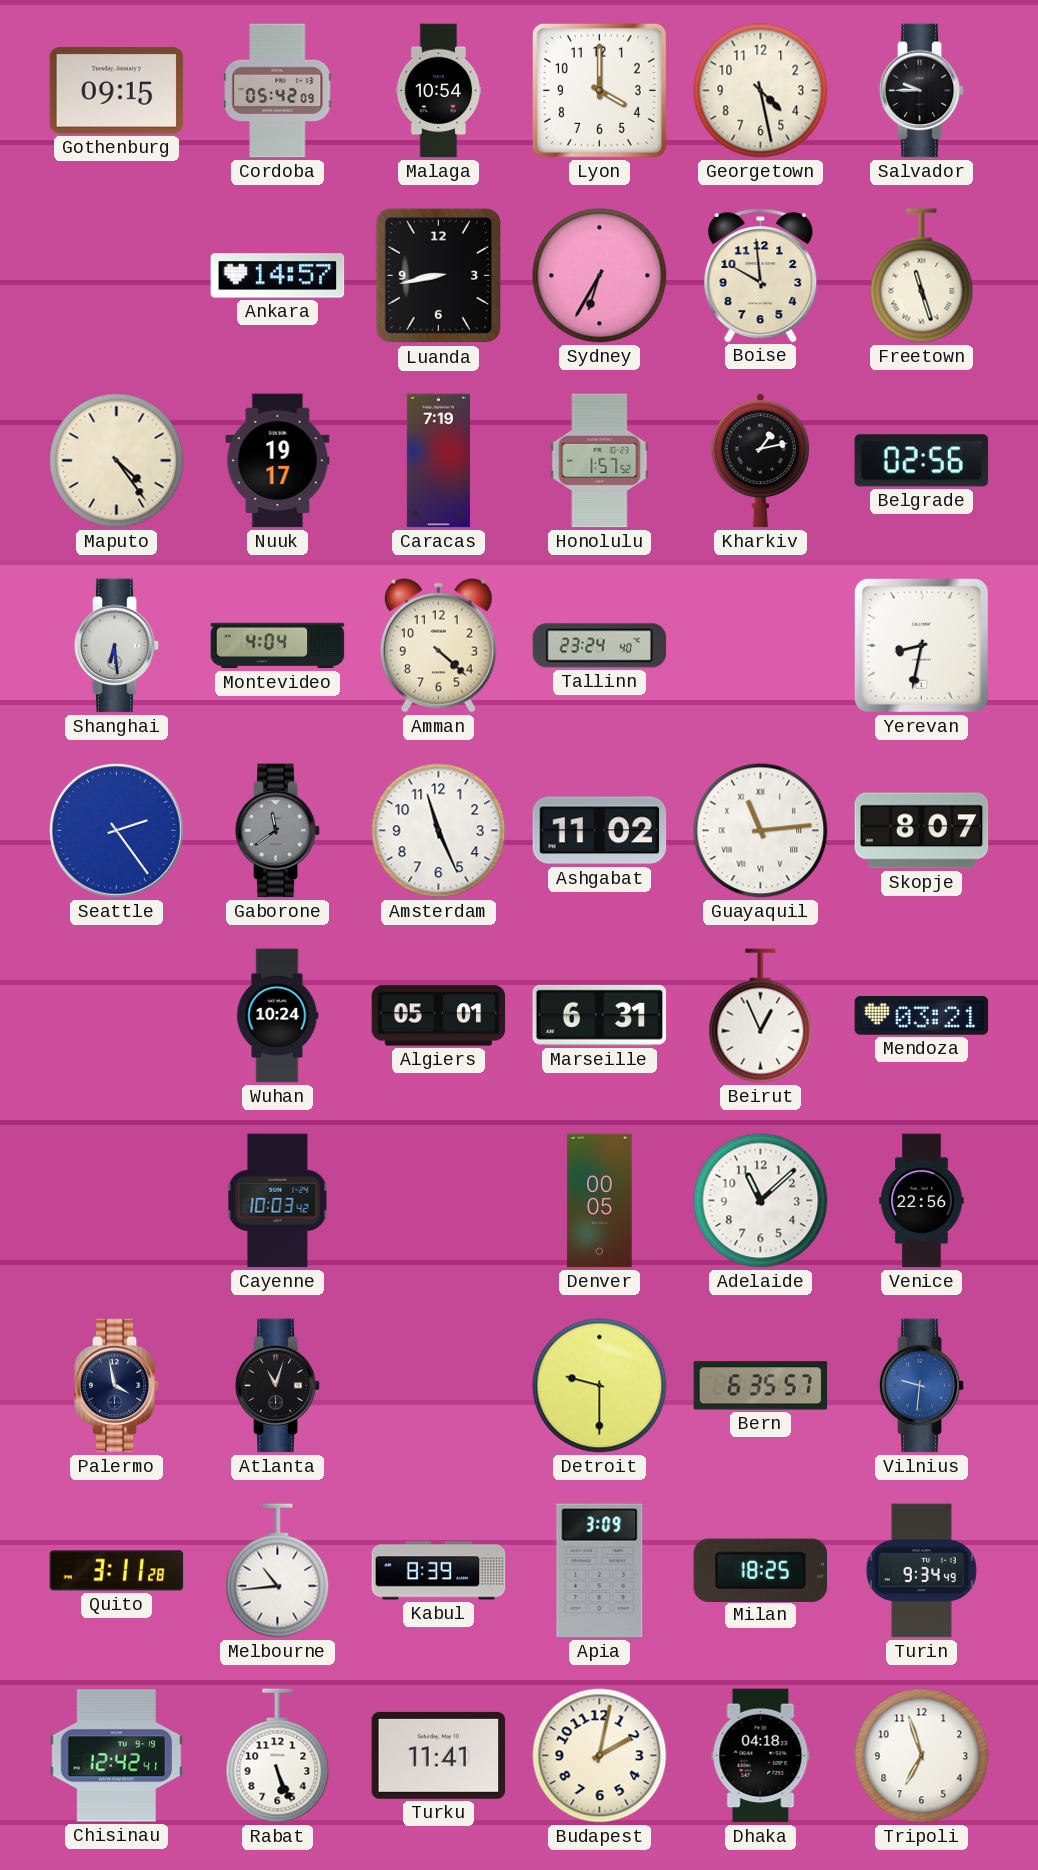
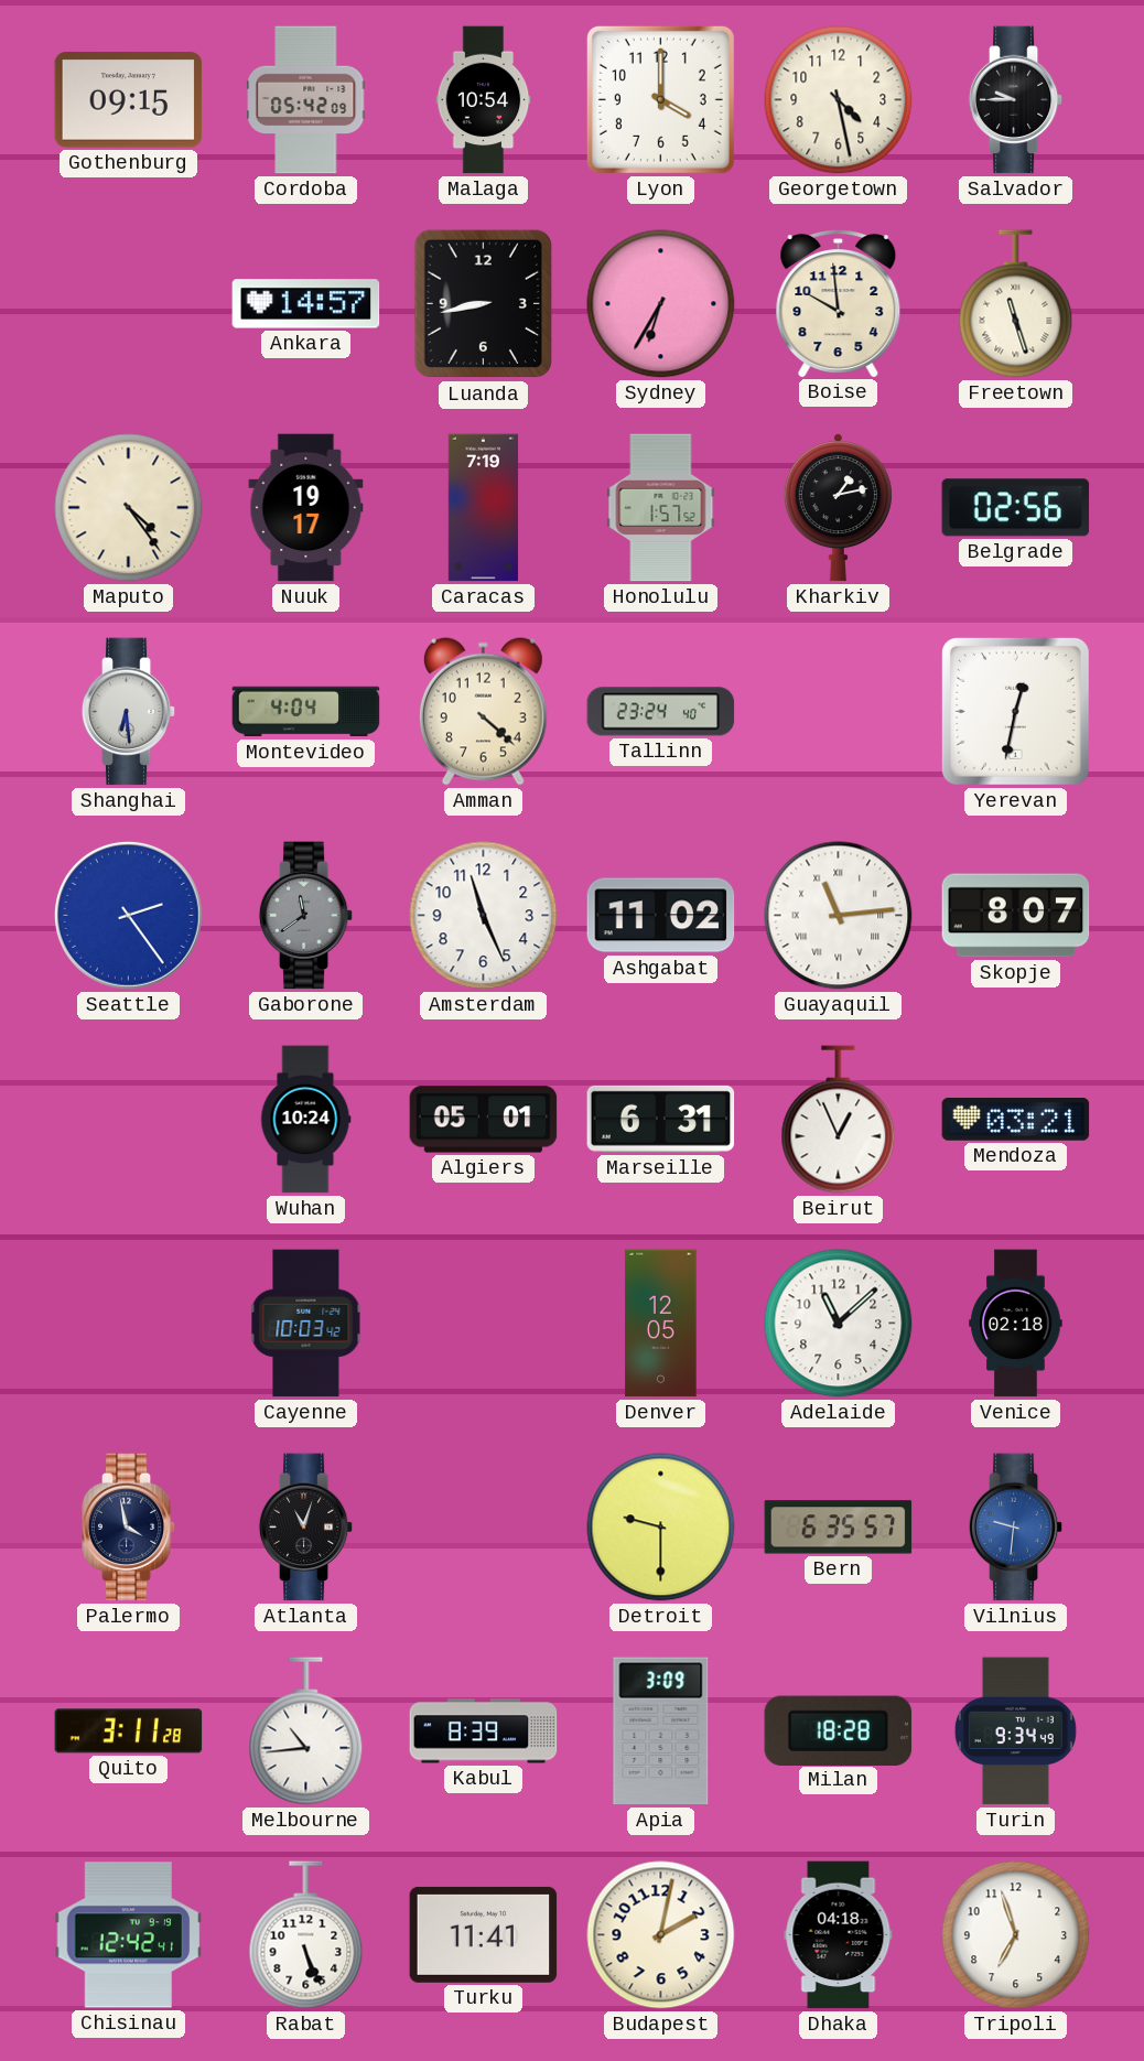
Yerevan: 8:32 -> 12:32 (1015, 711)
Denver: 00:05 -> 12:05 (661, 1324)
Venice: 22:56 -> 02:18 (1016, 1324)
Milan: 18:25 -> 18:28 (839, 1730)
